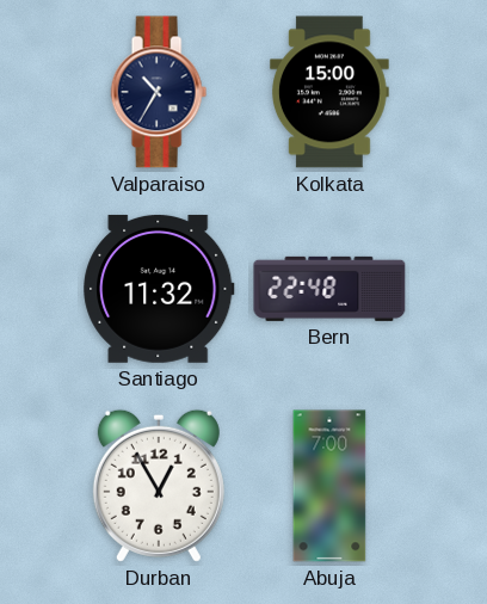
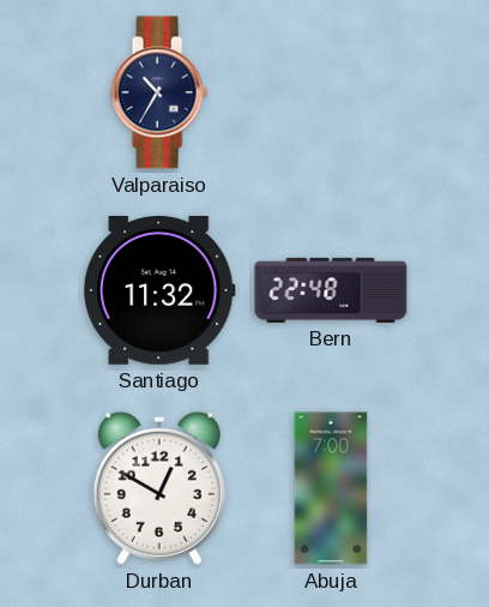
Kolkata: 15:00 -> none (329, 92)
Durban: 12:55 -> 12:50 (159, 488)
